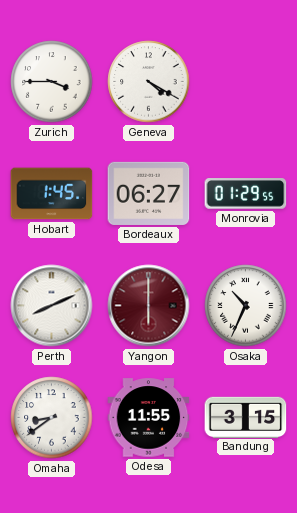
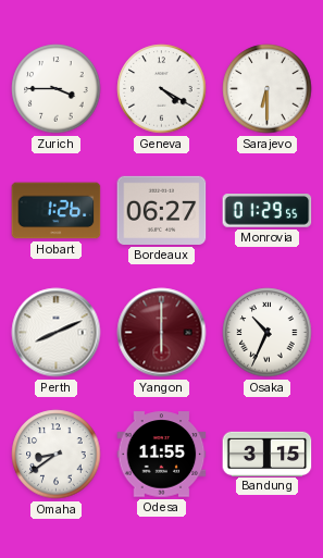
Sarajevo: none -> 6:30 (268, 89)
Hobart: 1:45 -> 1:26 (57, 211)
